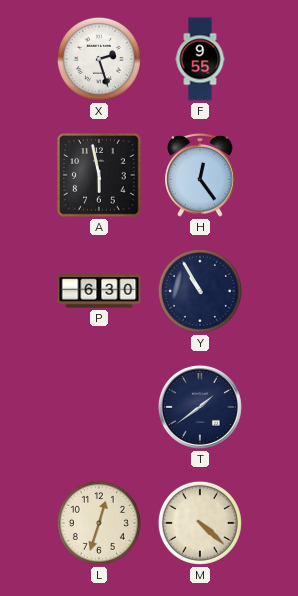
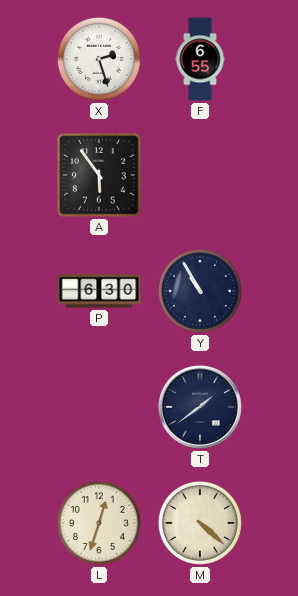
F: 9:55 -> 6:55 (200, 59)
A: 5:58 -> 5:54 (99, 175)
H: 12:24 -> none (200, 175)
